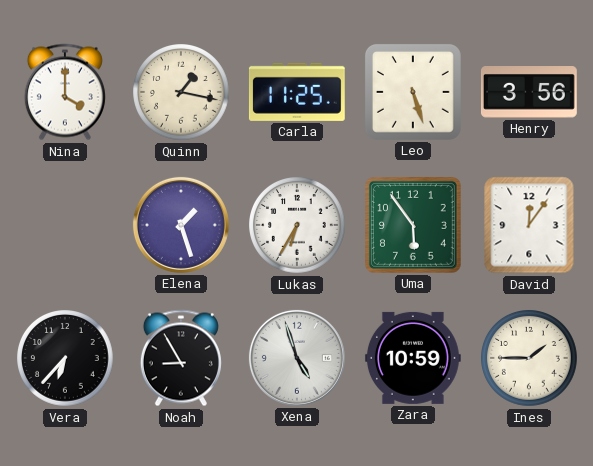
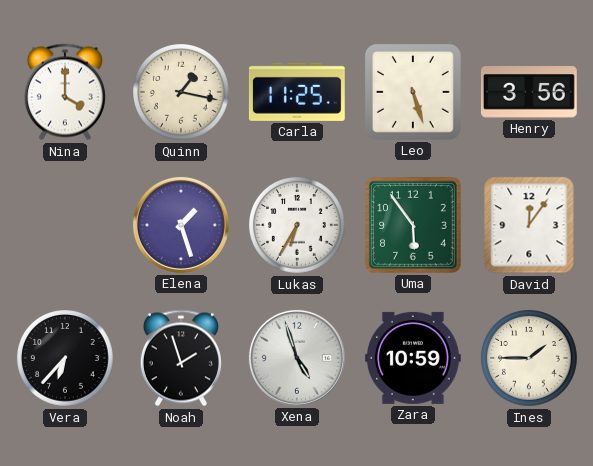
Noah: 8:55 -> 1:57 (181, 358)
